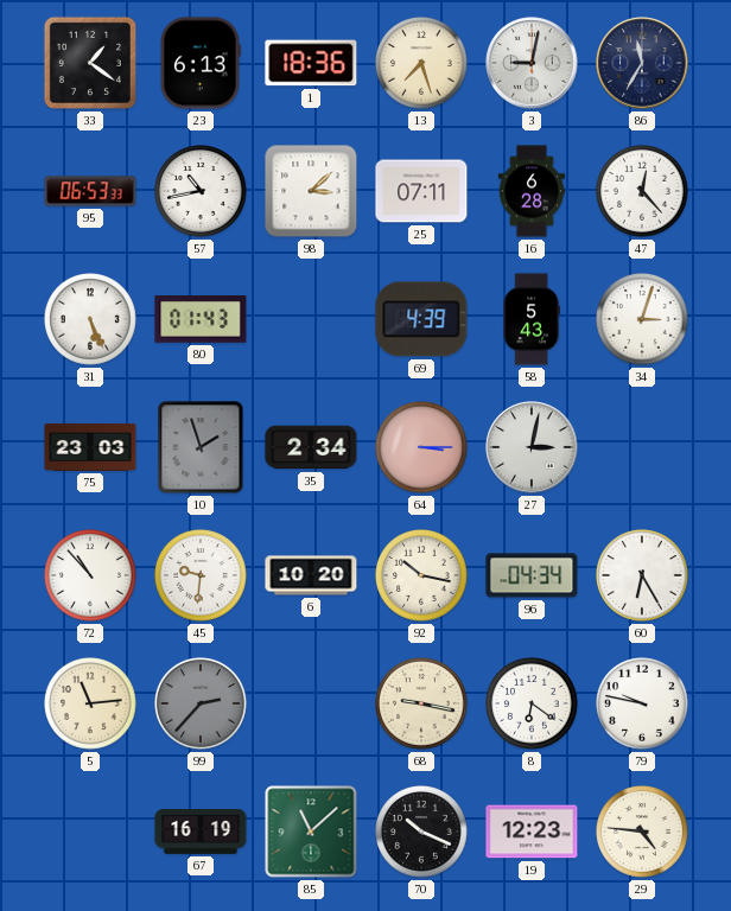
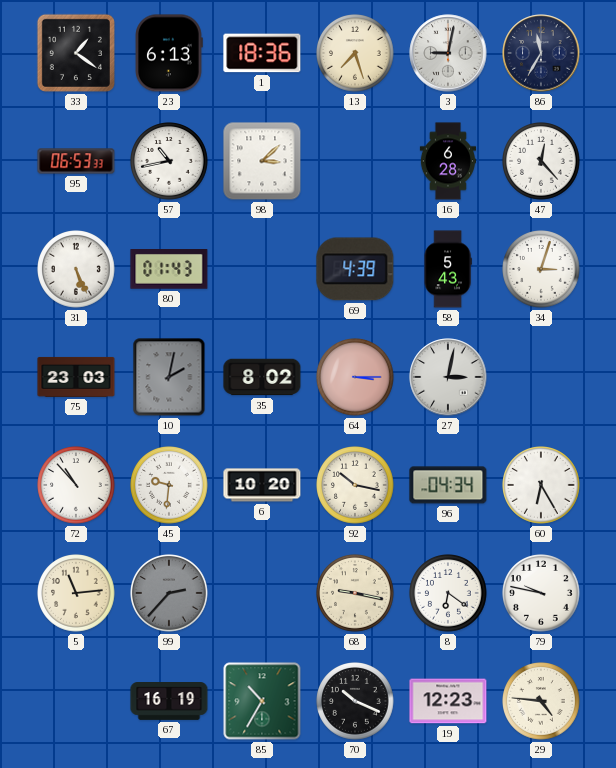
25: 07:11 -> none (421, 191)
10: 1:57 -> 2:02 (169, 377)
35: 2:34 -> 8:02 (262, 377)
85: 11:08 -> 10:35 (262, 701)
